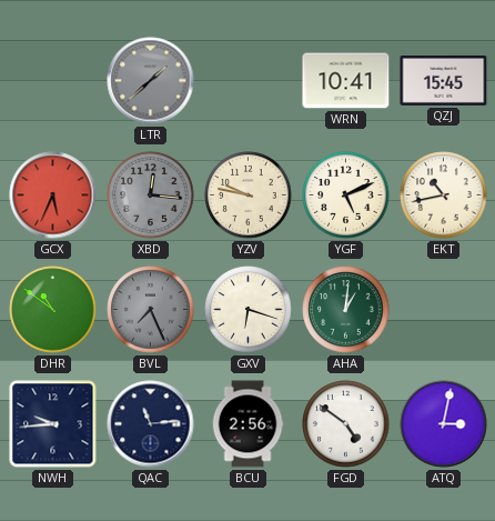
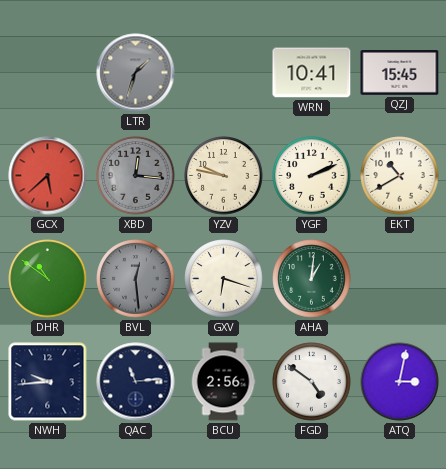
LTR: 1:38 -> 1:33 (136, 73)
GCX: 5:34 -> 5:38 (48, 176)
YGF: 5:11 -> 2:11 (312, 176)
EKT: 10:43 -> 10:40 (400, 176)
BVL: 7:26 -> 12:29 (136, 279)
